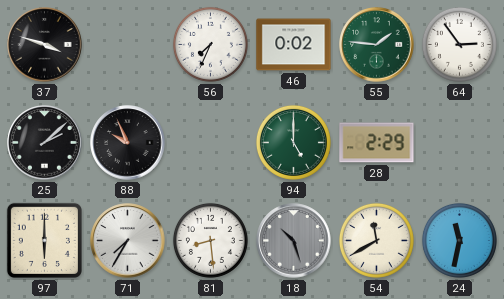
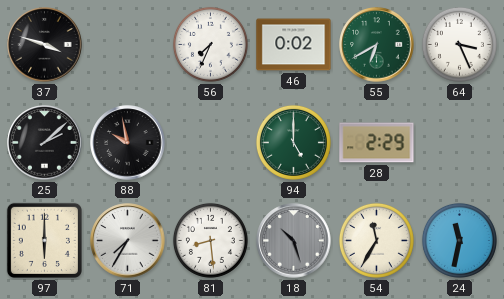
55: 1:46 -> 6:40 (377, 45)
64: 2:54 -> 3:26 (459, 44)
88: 9:56 -> 9:58 (128, 143)
54: 11:40 -> 11:35 (376, 240)
